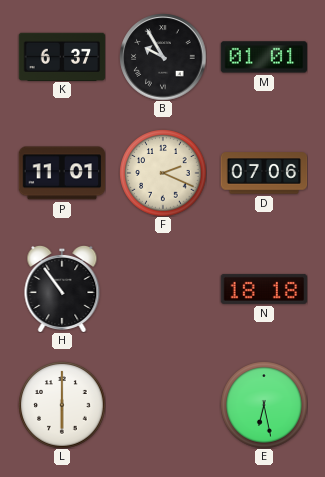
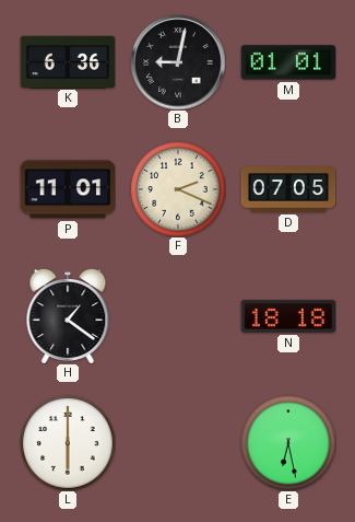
K: 6:37 -> 6:36 (68, 61)
B: 9:55 -> 9:02 (178, 62)
D: 07:06 -> 07:05 (288, 189)
H: 10:54 -> 1:21 (68, 316)
